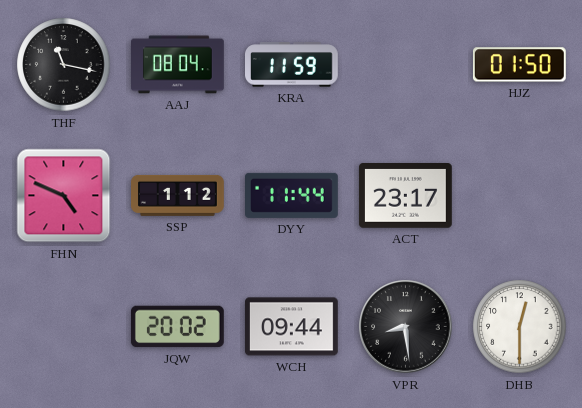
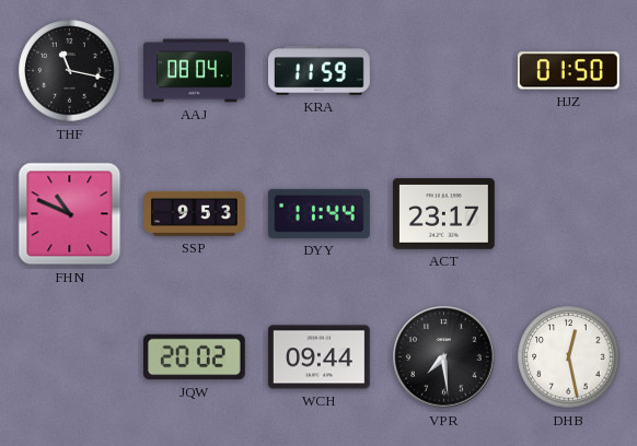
FHN: 4:49 -> 10:49 (70, 214)
SSP: 1:12 -> 9:53 (195, 213)
VPR: 8:29 -> 7:29 (444, 357)
DHB: 12:30 -> 12:28 (569, 357)
